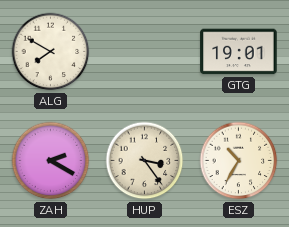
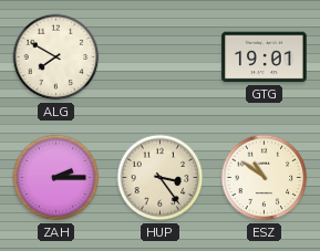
ZAH: 2:20 -> 2:15 (56, 178)
ESZ: 10:35 -> 10:51 (265, 178)
